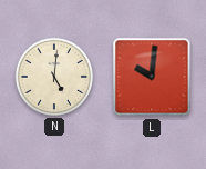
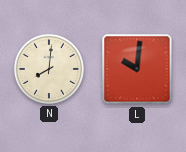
N: 5:01 -> 8:01 (49, 69)
